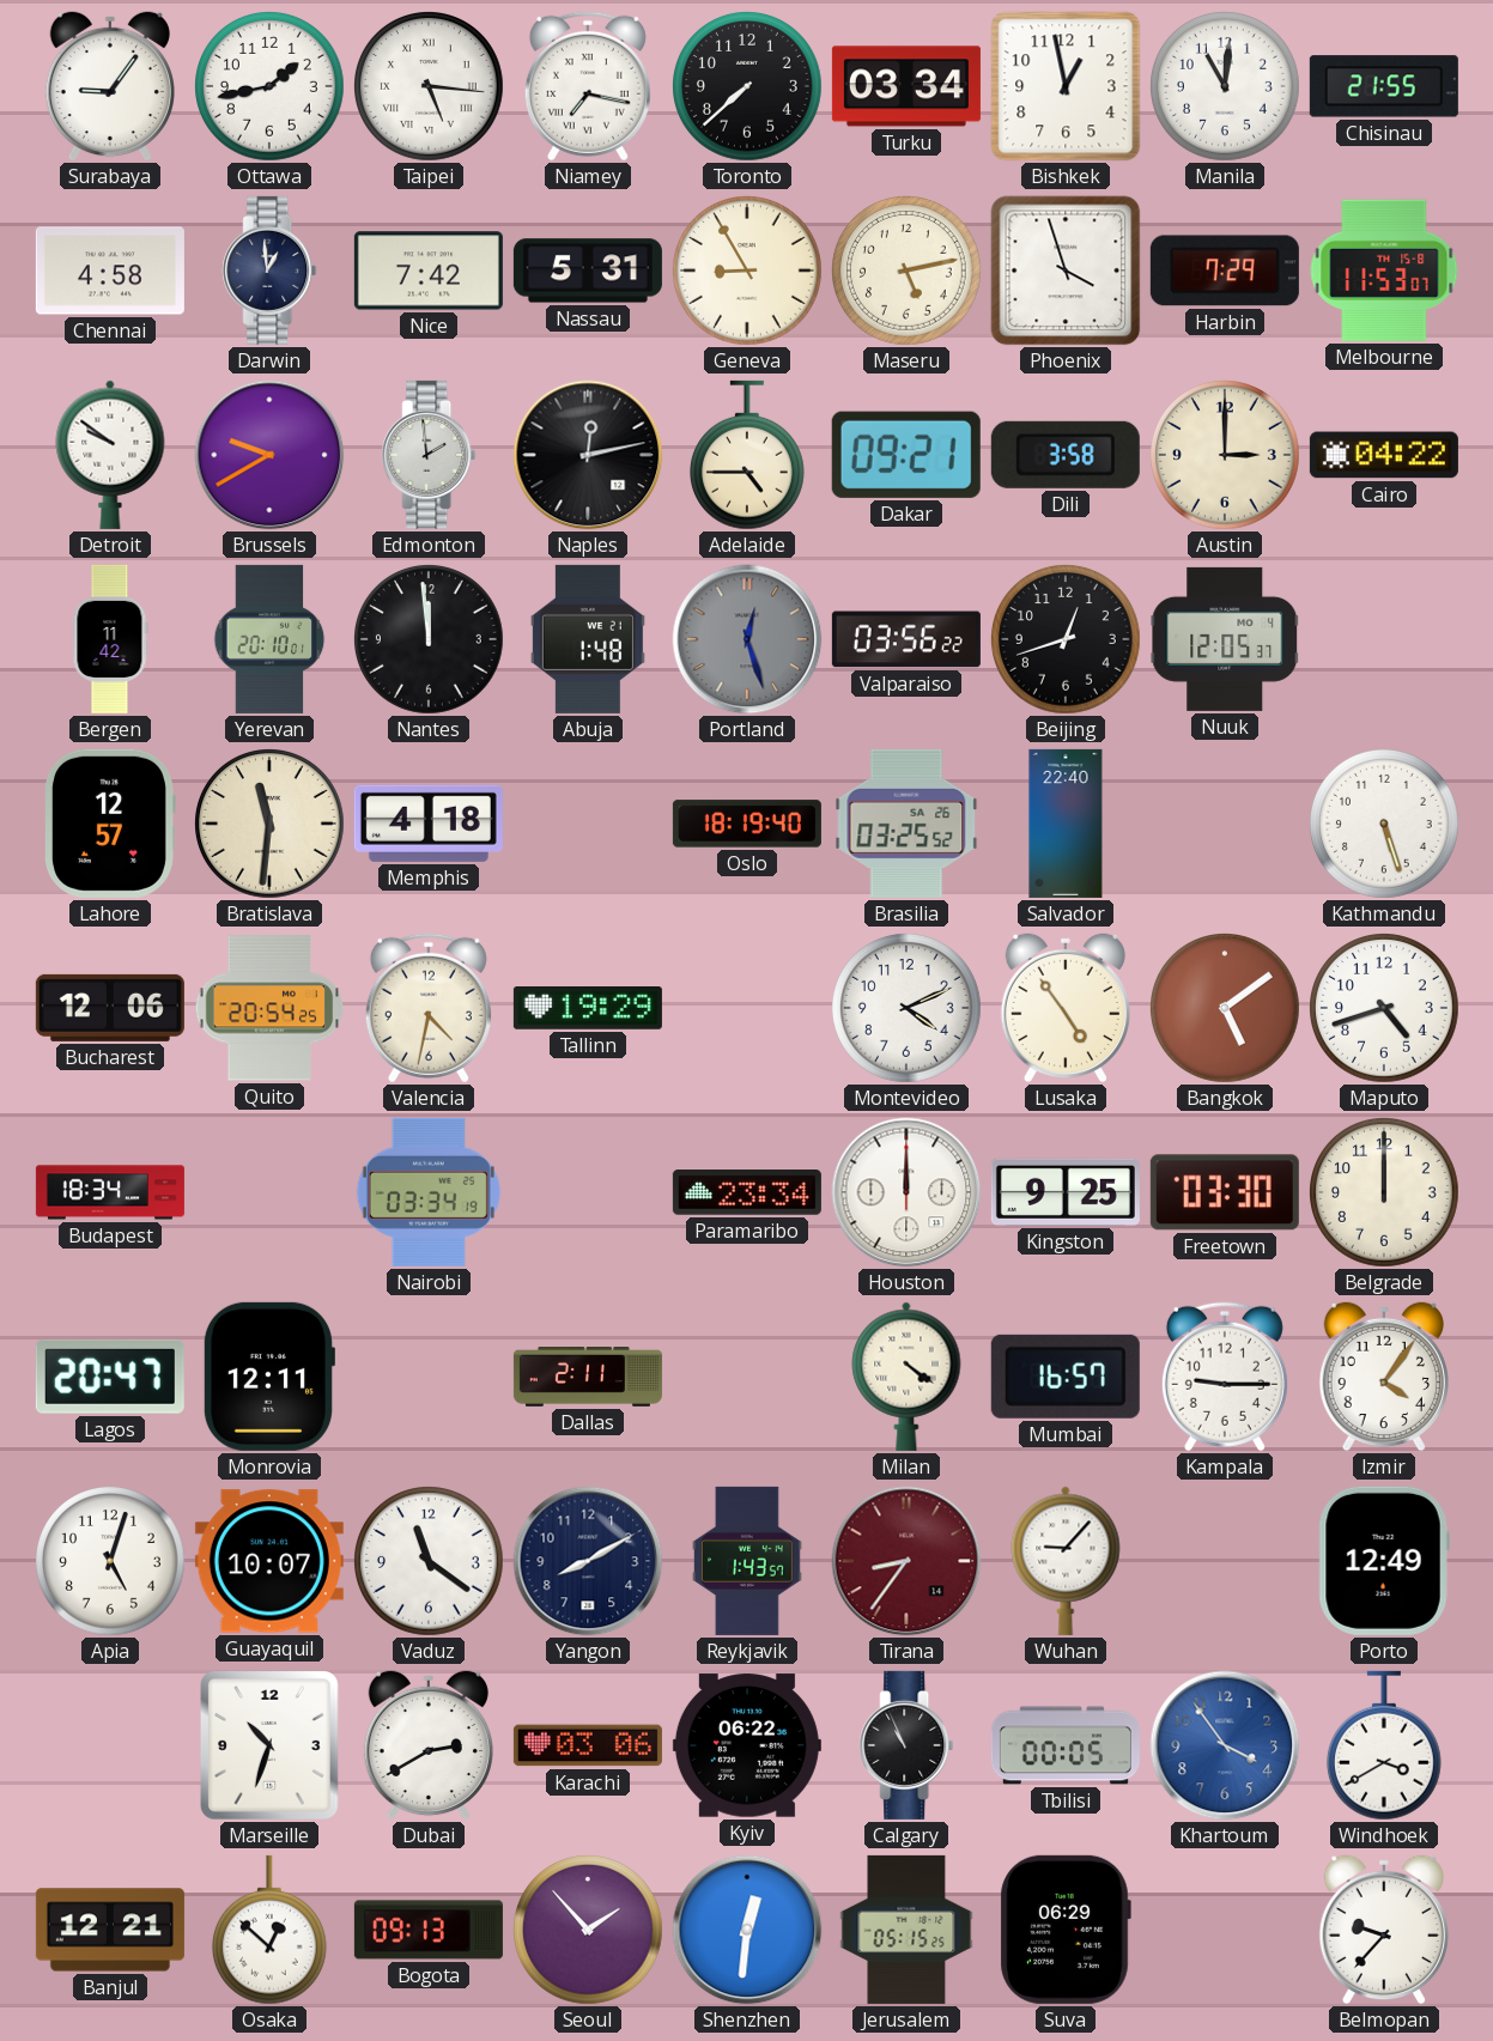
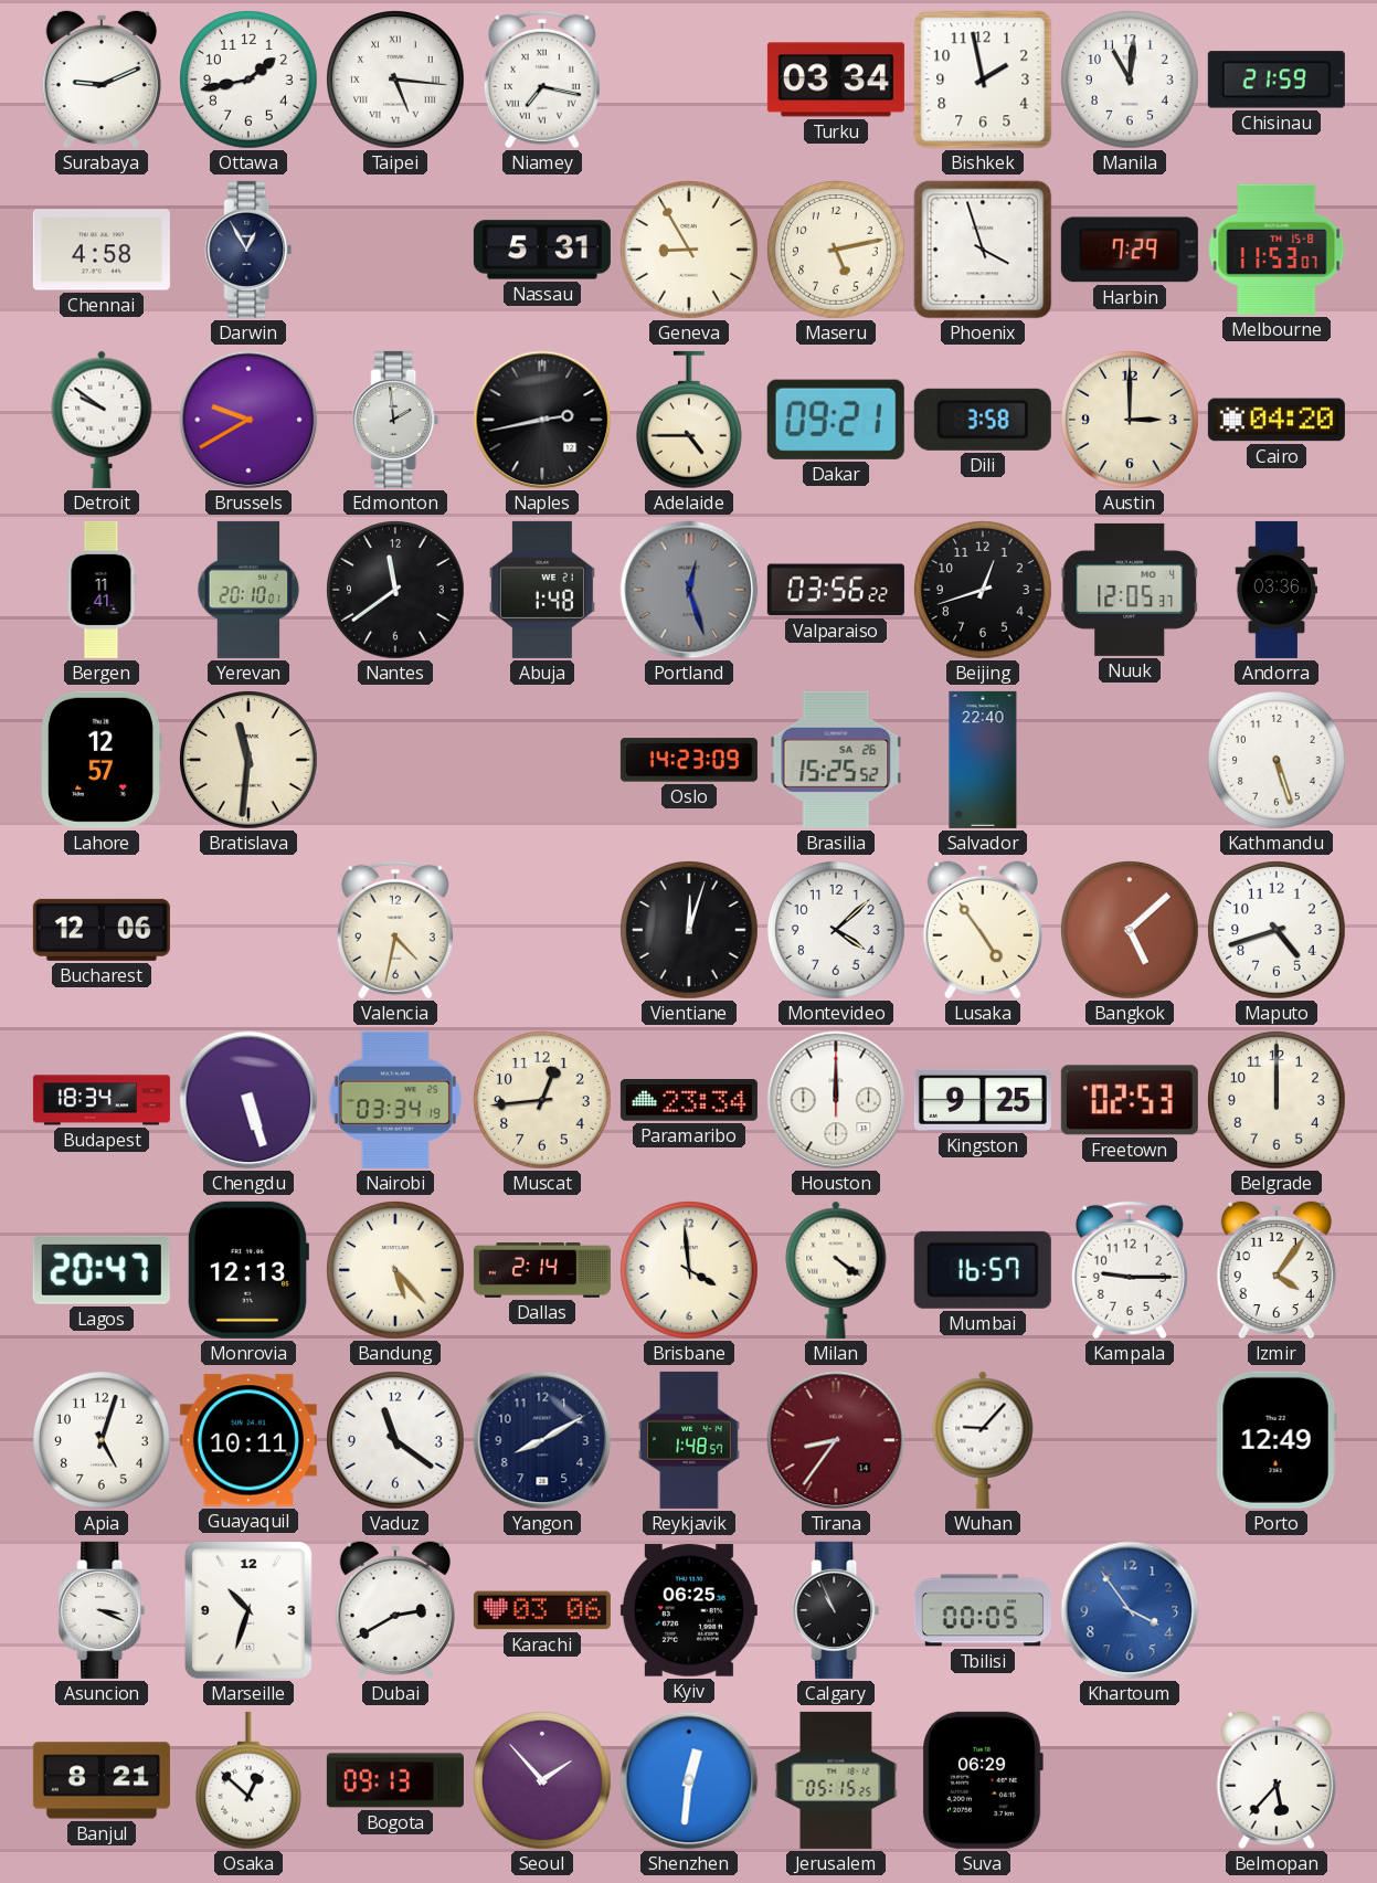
Surabaya: 9:06 -> 9:11 (102, 80)
Toronto: 7:38 -> none (748, 87)
Bishkek: 12:58 -> 1:58 (983, 80)
Chisinau: 21:55 -> 21:59 (1277, 80)
Darwin: 12:59 -> 12:55 (248, 250)
Nice: 7:42 -> none (429, 271)
Naples: 12:13 -> 2:43 (542, 420)
Cairo: 04:22 -> 04:20 (1277, 420)
Bergen: 11:42 -> 11:41 (102, 590)
Nantes: 11:59 -> 11:39 (396, 591)
Andorra: none -> 03:36 (1277, 590)
Memphis: 4:18 -> none (429, 824)
Oslo: 18:19 -> 14:23 (689, 760)
Brasilia: 03:25 -> 15:25 (836, 760)
Quito: 20:54 -> none (269, 1008)
Tallinn: 19:29 -> none (588, 1009)
Vientiane: none -> 12:03 (690, 931)
Montevideo: 4:11 -> 4:08 (837, 931)
Bangkok: 5:09 -> 5:08 (1131, 931)
Chengdu: none -> 5:27 (248, 1100)
Muscat: none -> 12:44 (543, 1101)
Freetown: 03:30 -> 02:53 (1130, 1100)
Monrovia: 12:11 -> 12:13 (247, 1270)
Bandung: none -> 5:23 (396, 1271)
Dallas: 2:11 -> 2:14 (542, 1271)
Brisbane: none -> 3:59 (690, 1271)
Guayaquil: 10:07 -> 10:11 (248, 1440)
Reykjavik: 1:43 -> 1:48 (690, 1440)
Asuncion: none -> 3:19 (102, 1610)
Kyiv: 06:22 -> 06:25 (689, 1610)
Windhoek: 3:40 -> none (1384, 1745)
Banjul: 12:21 -> 8:21 (102, 1780)
Belmopan: 9:37 -> 5:37 (1277, 1780)
